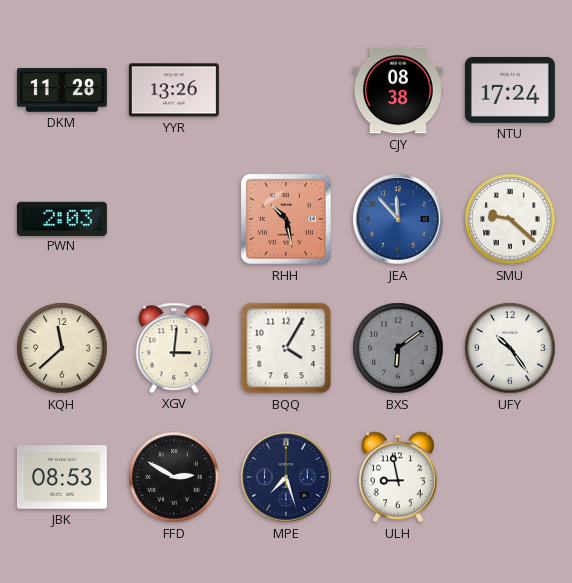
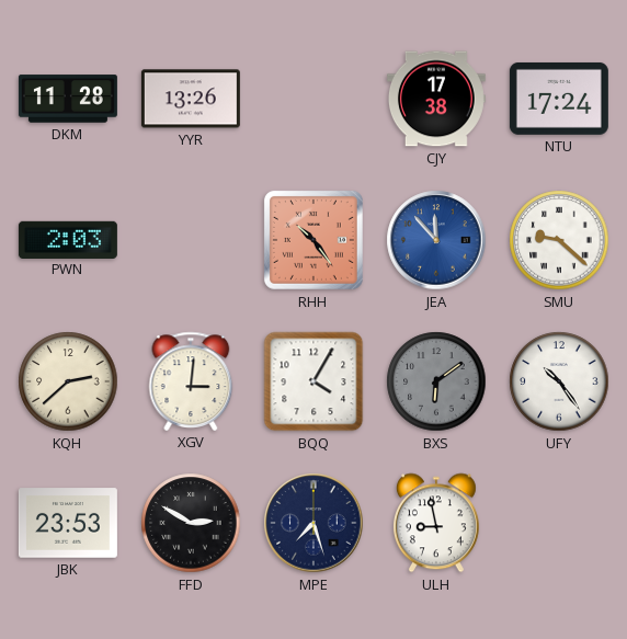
CJY: 08:38 -> 17:38 (436, 99)
RHH: 10:28 -> 10:24 (314, 240)
KQH: 11:38 -> 2:38 (68, 381)
JBK: 08:53 -> 23:53 (68, 523)
